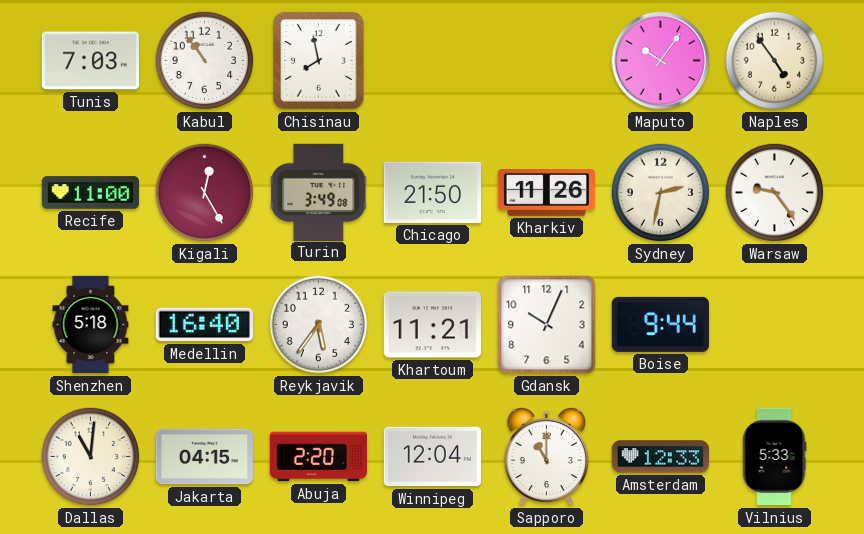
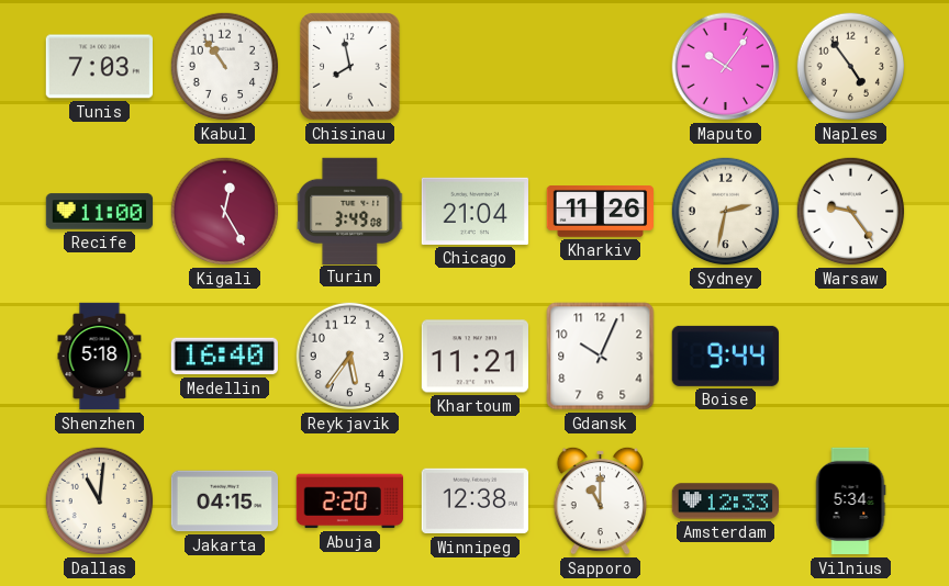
Chicago: 21:50 -> 21:04 (474, 211)
Winnipeg: 12:04 -> 12:38 (474, 502)
Vilnius: 5:33 -> 5:34 (850, 502)
